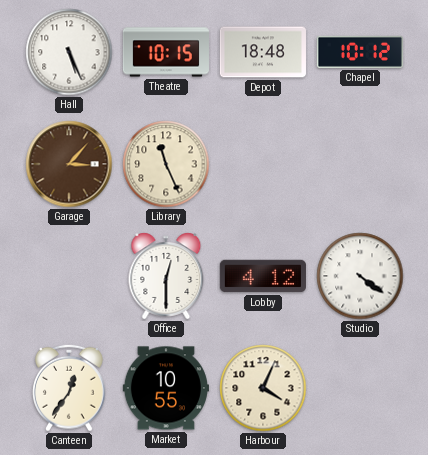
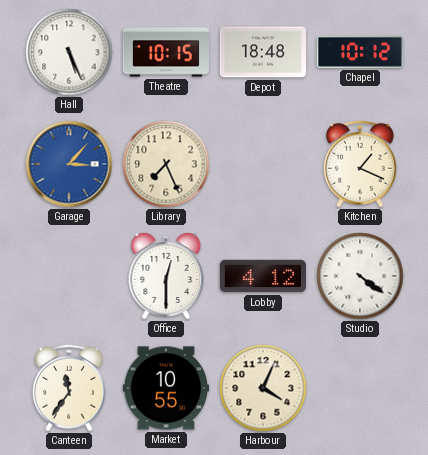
Garage dial: brown -> blue (69, 164)
Library: 11:26 -> 7:26 (166, 164)
Kitchen: none -> 1:19 (361, 164)
Canteen: 12:36 -> 11:36 (70, 388)
